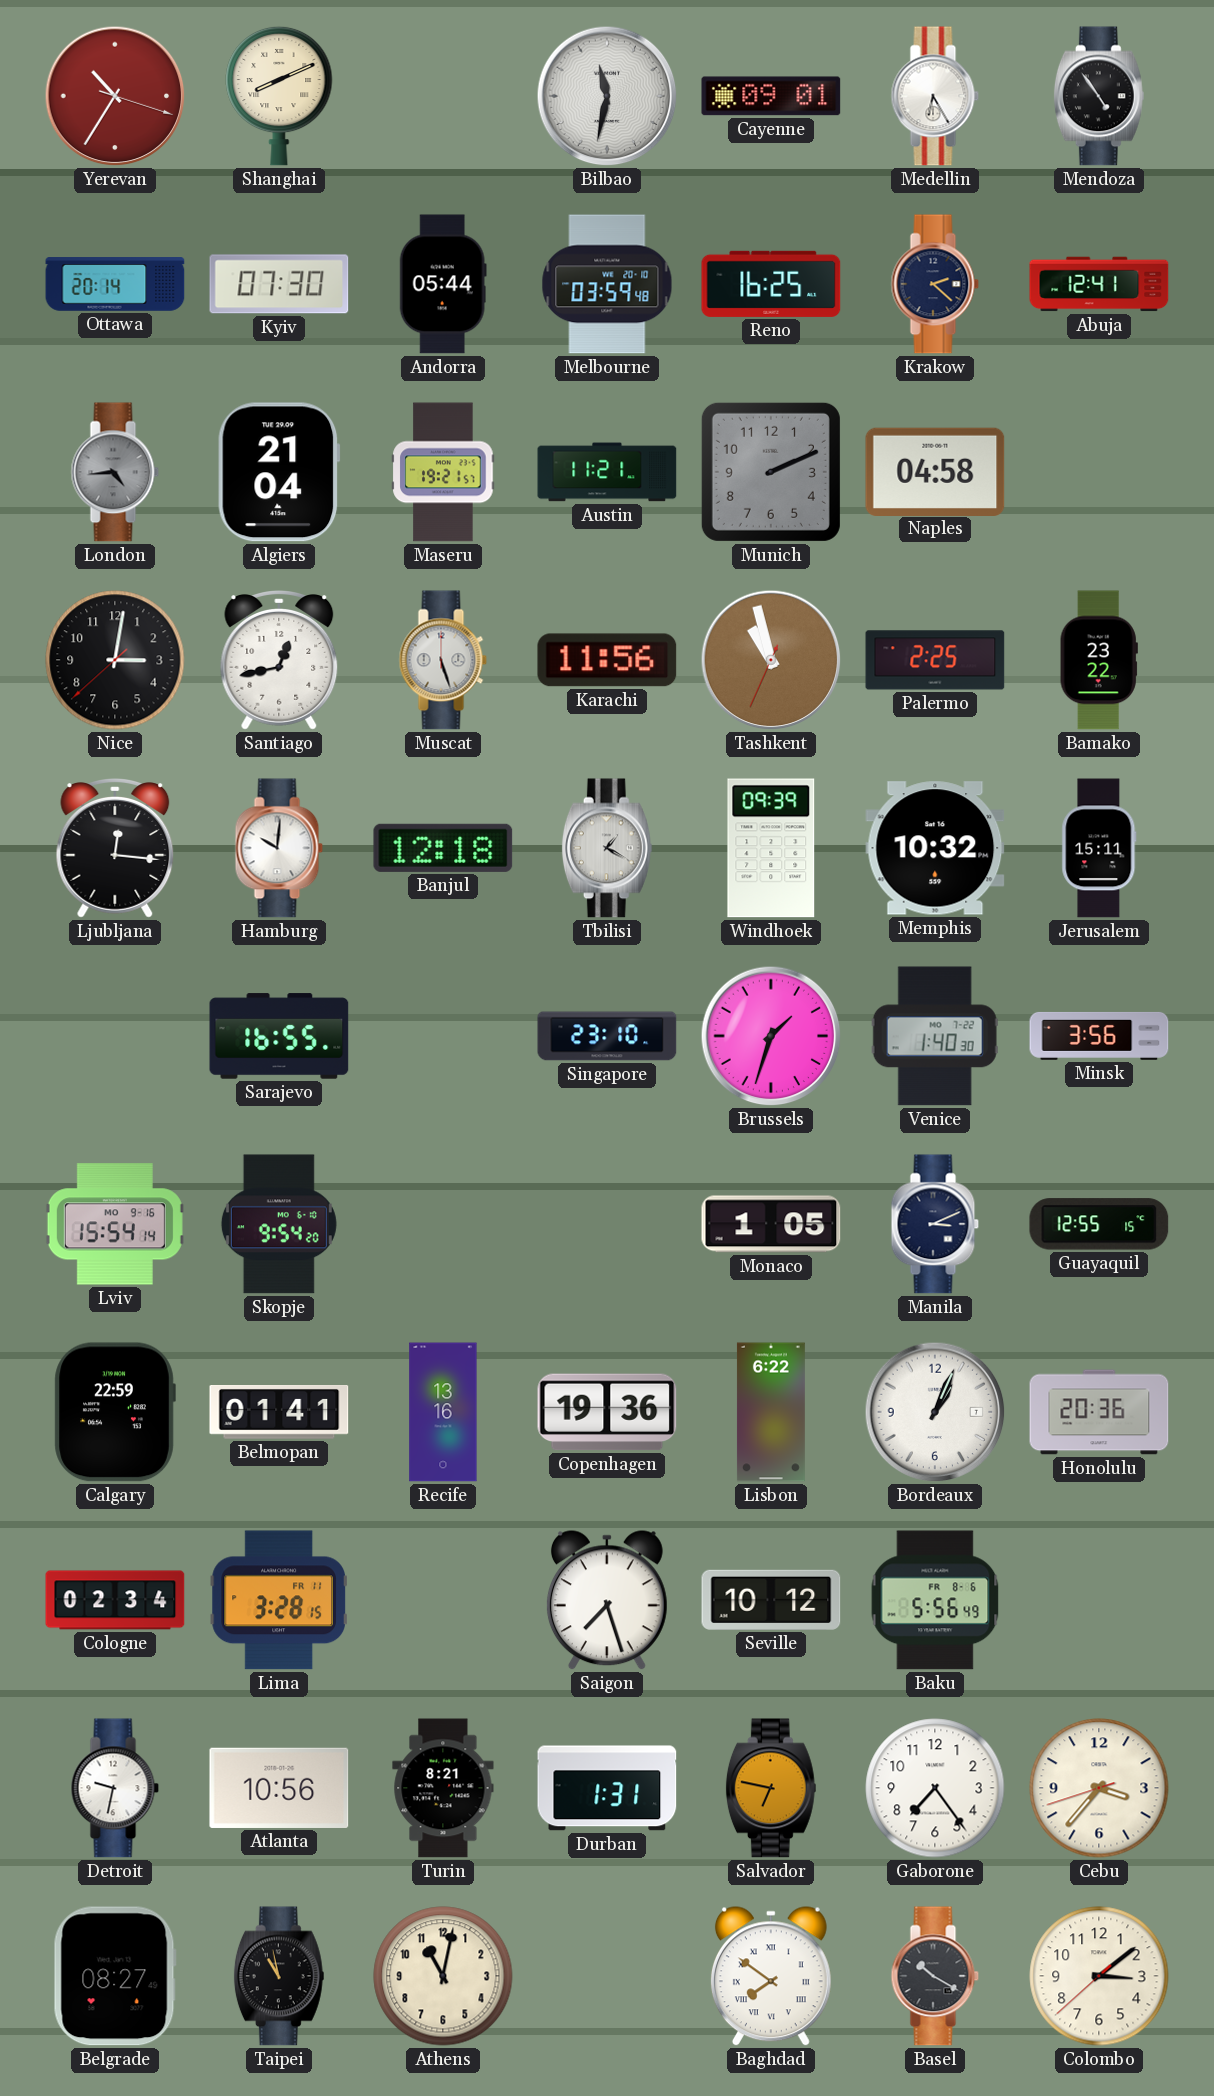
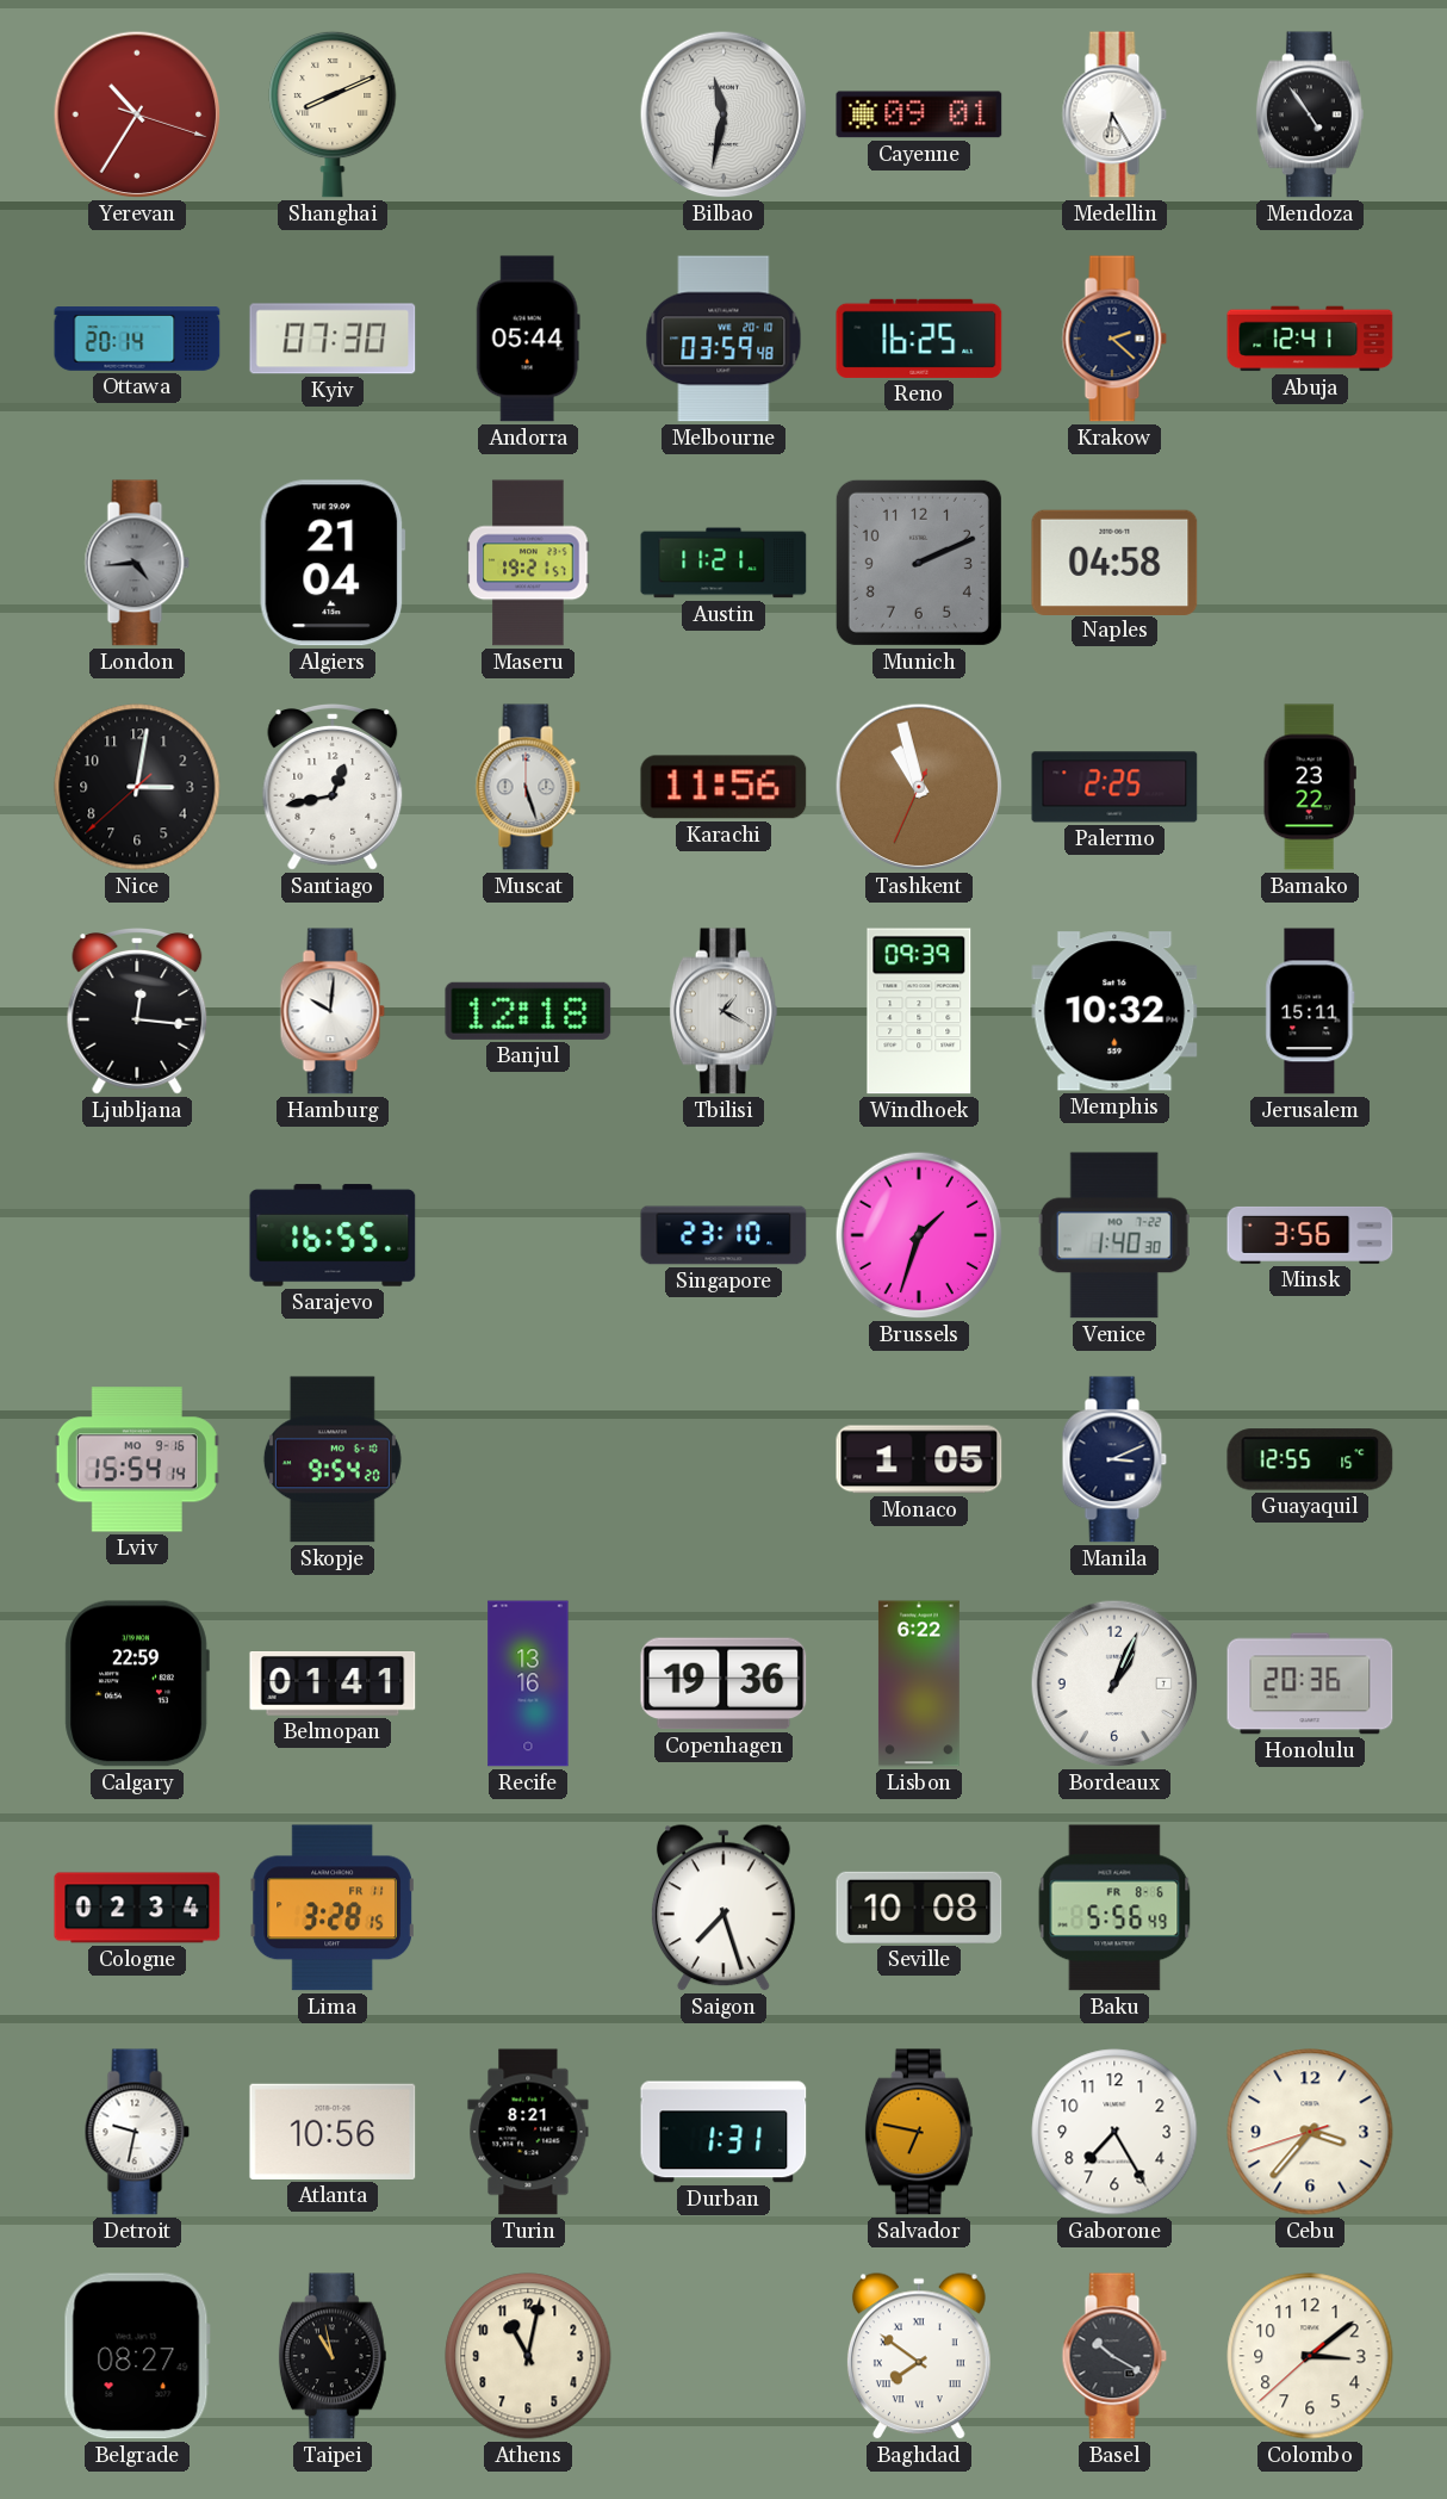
Seville: 10:12 -> 10:08 (919, 1908)
Gaborone: 7:24 -> 7:25 (1114, 2132)
